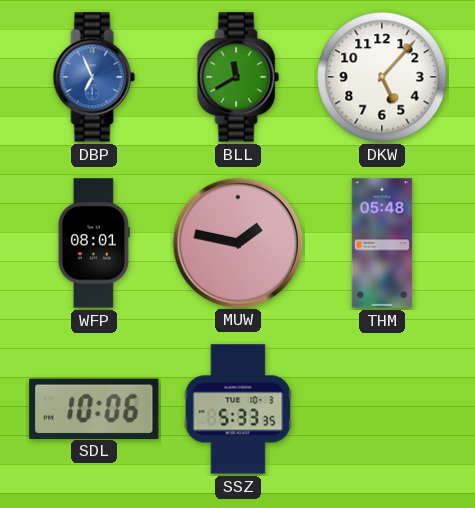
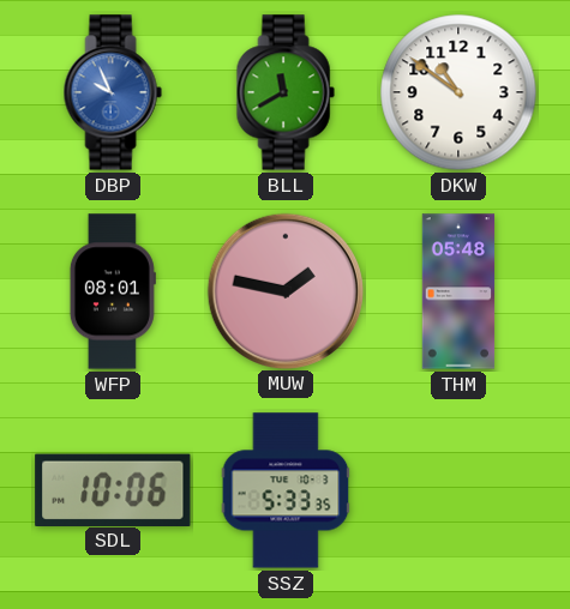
DBP: 6:56 -> 9:56 (113, 92)
DKW: 5:07 -> 10:51 (458, 92)
